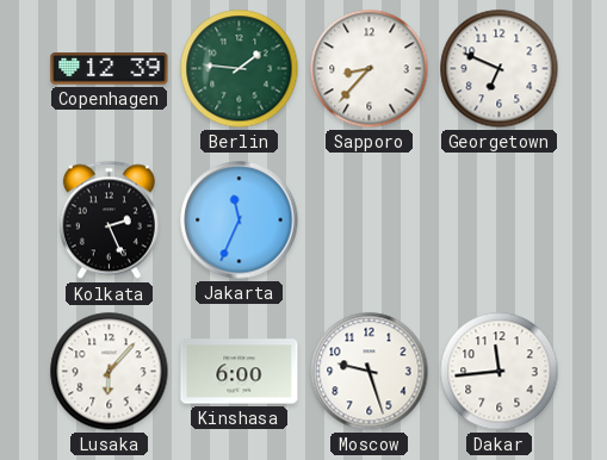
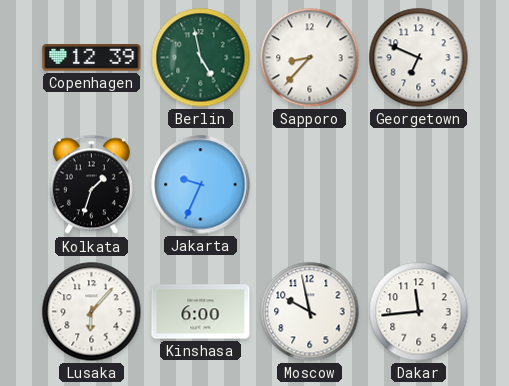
Berlin: 1:46 -> 4:58 (201, 58)
Kolkata: 2:26 -> 1:33 (91, 185)
Jakarta: 11:34 -> 9:34 (201, 185)
Moscow: 9:27 -> 9:58 (310, 312)
